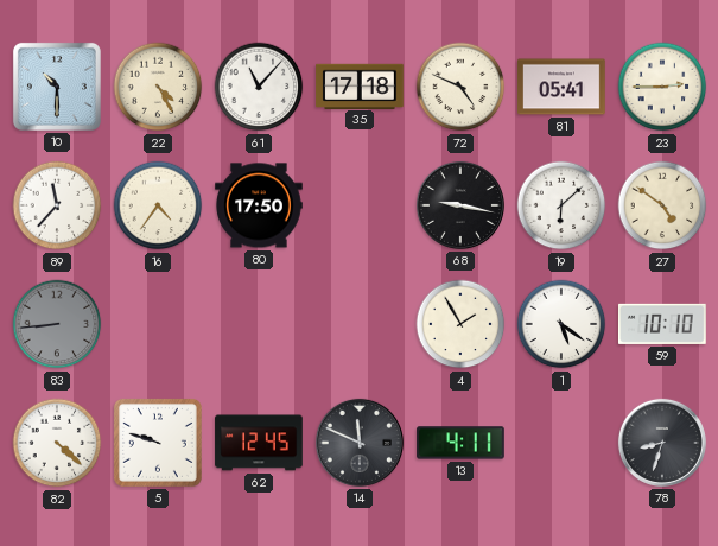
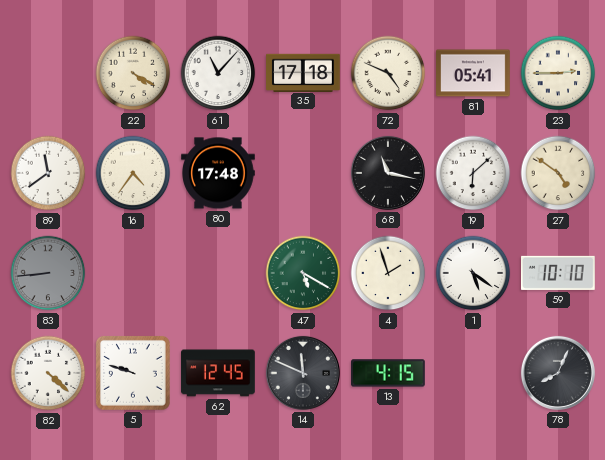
10: 10:30 -> none (57, 87)
22: 4:25 -> 4:20 (133, 73)
89: 11:37 -> 11:39 (48, 173)
80: 17:50 -> 17:48 (218, 173)
68: 9:17 -> 11:17 (388, 173)
47: none -> 5:20 (303, 273)
4: 1:55 -> 1:57 (388, 273)
13: 4:11 -> 4:15 (388, 373)
78: 8:33 -> 8:04 (558, 373)
